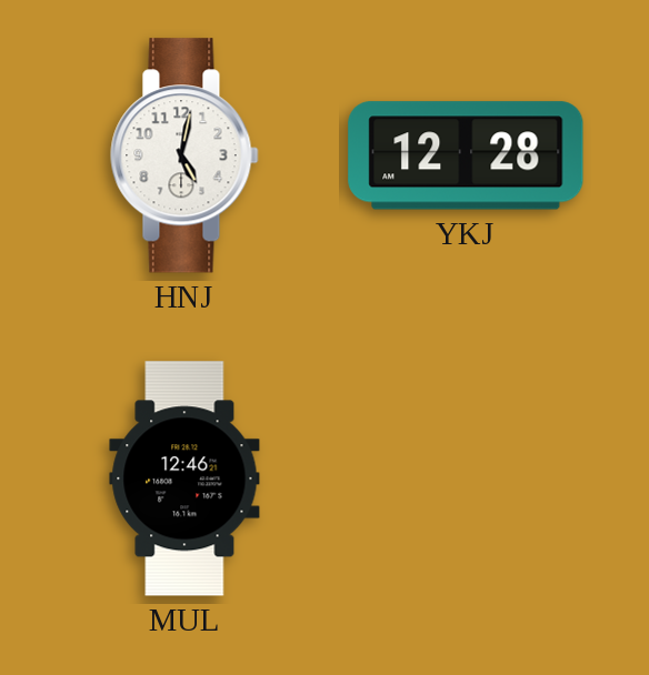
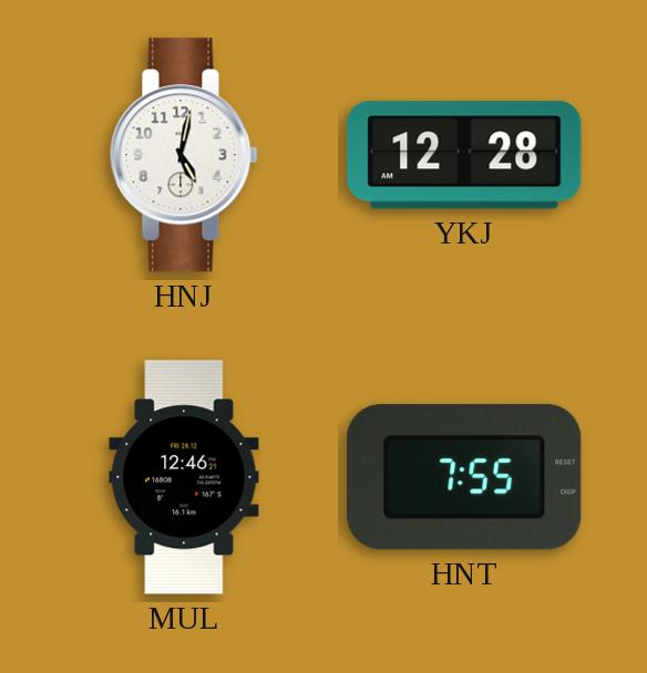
HNT: none -> 7:55 (464, 477)
